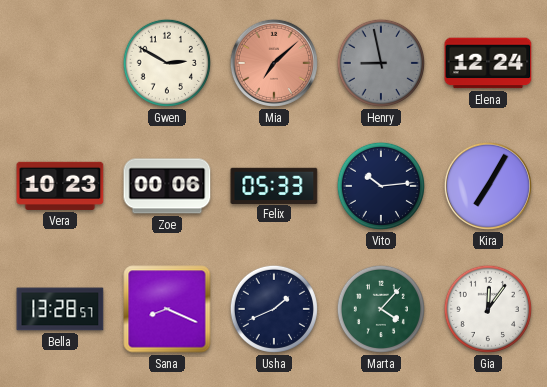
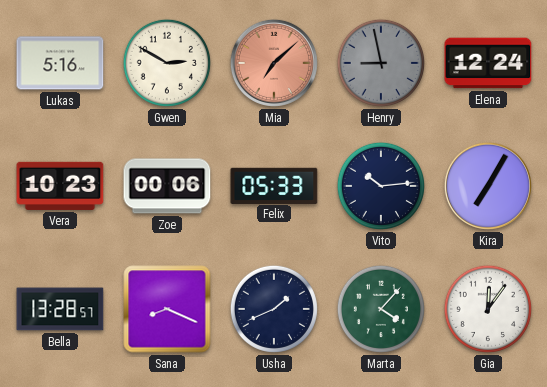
Lukas: none -> 5:16 (60, 63)
